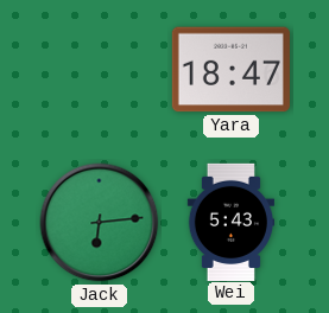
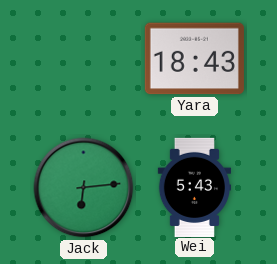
Yara: 18:47 -> 18:43 (194, 59)
